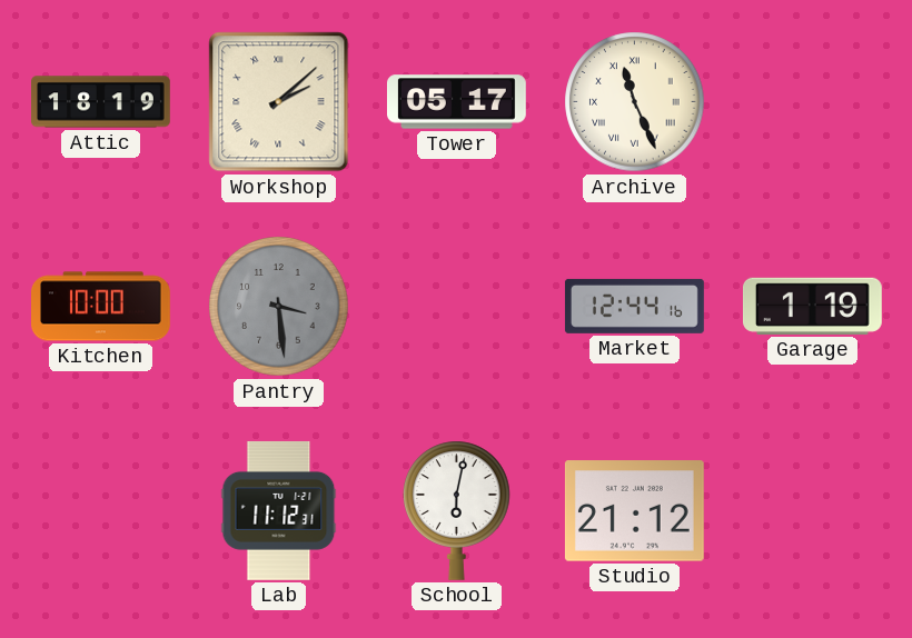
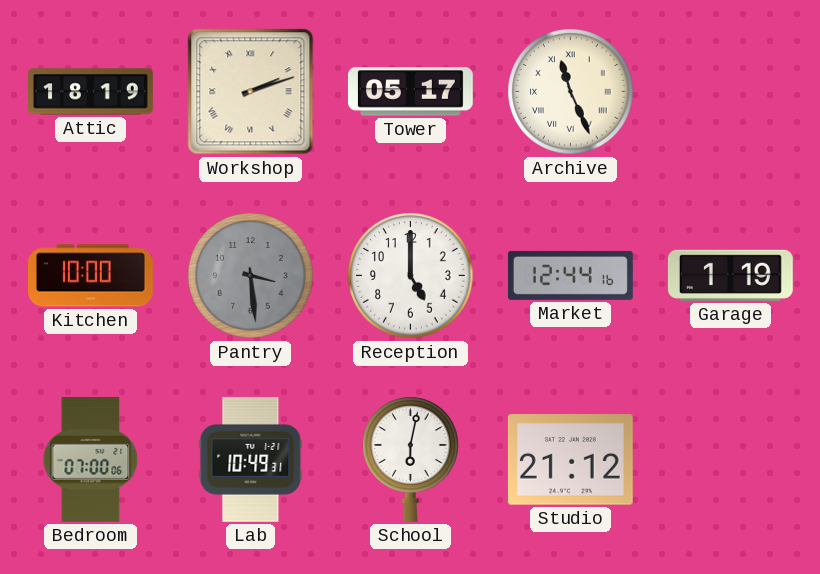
Workshop: 2:08 -> 2:12 (251, 92)
Reception: none -> 5:00 (411, 276)
Bedroom: none -> 07:00 (91, 459)
Lab: 11:12 -> 10:49 (251, 459)
